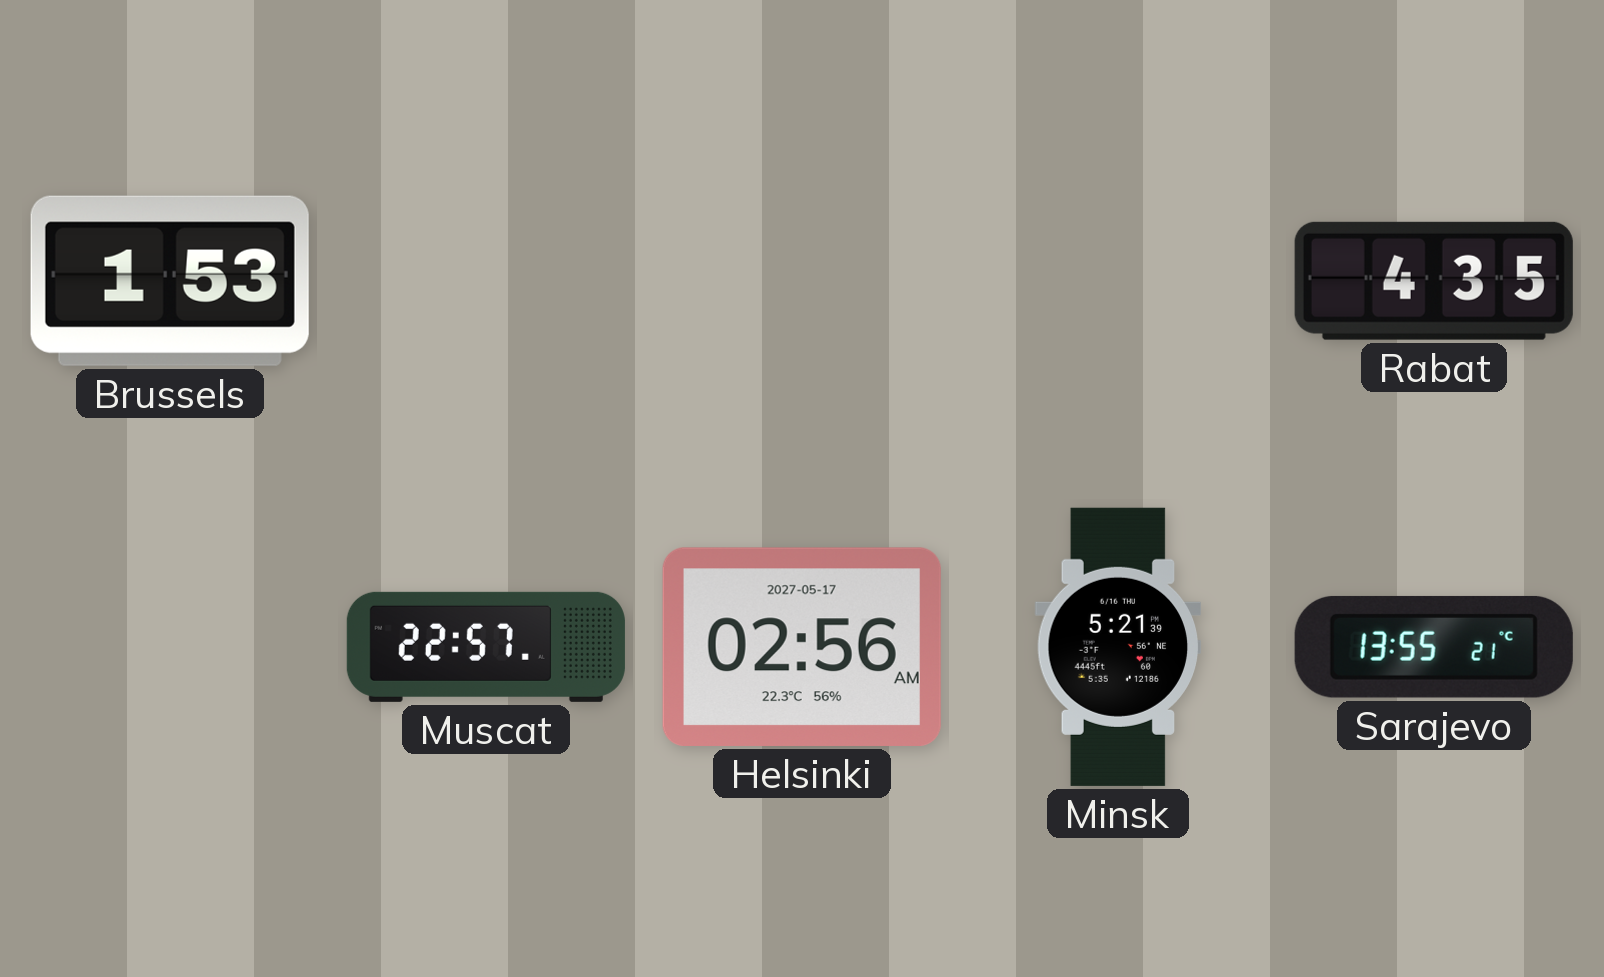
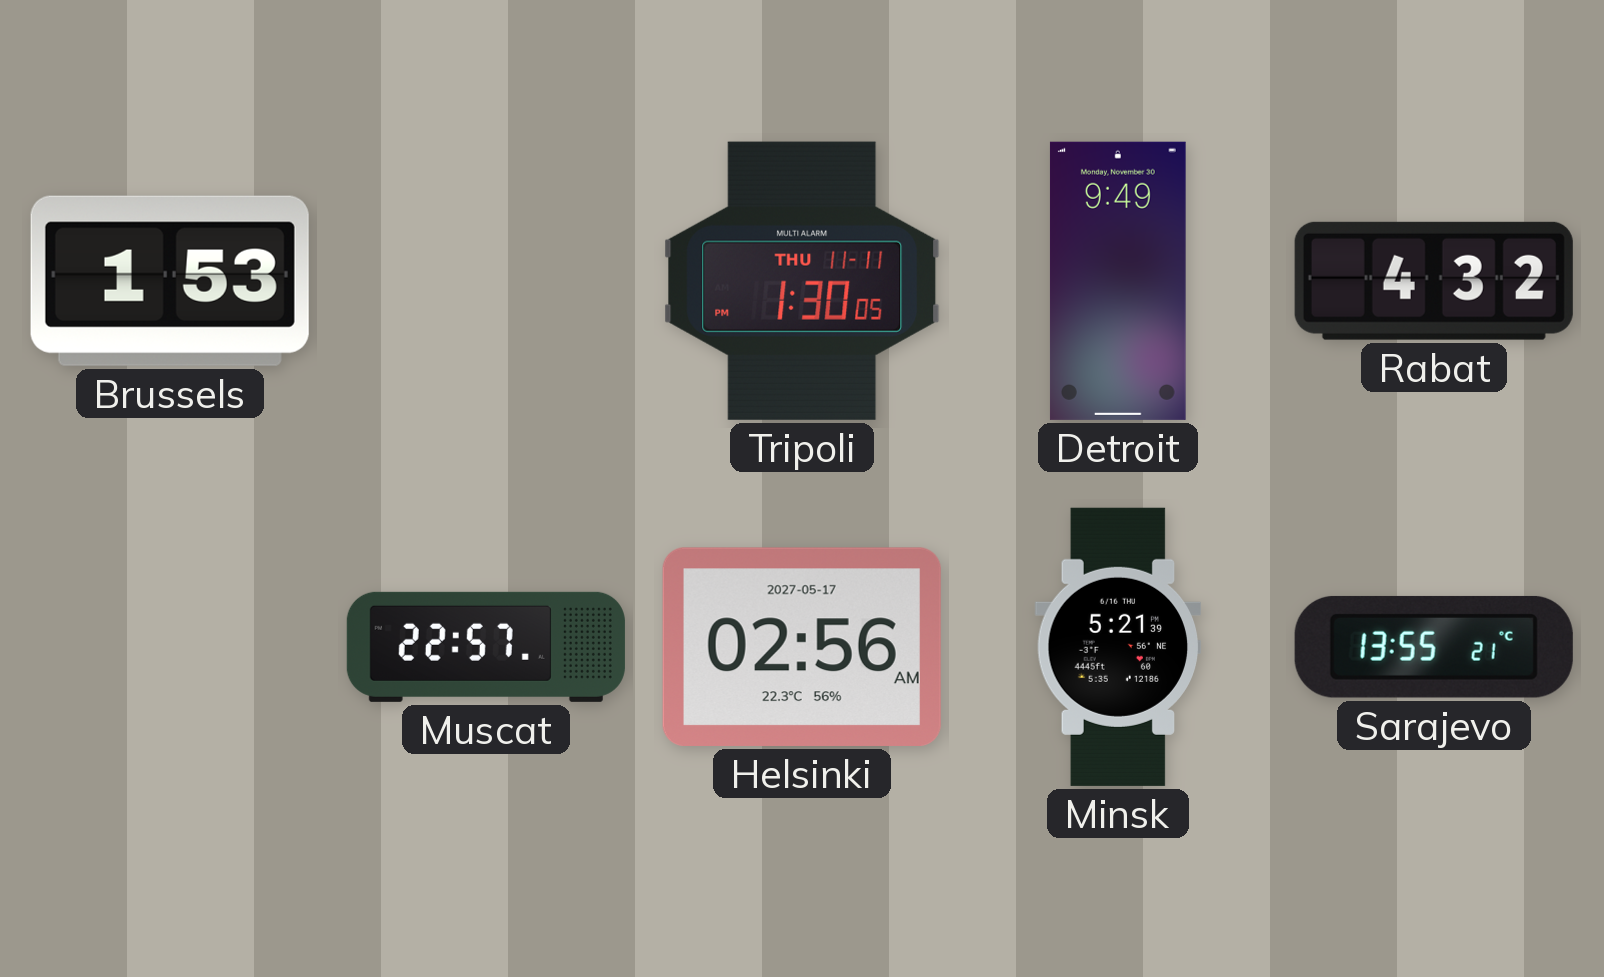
Tripoli: none -> 1:30 (802, 281)
Detroit: none -> 9:49 (1118, 281)
Rabat: 4:35 -> 4:32 (1434, 281)
